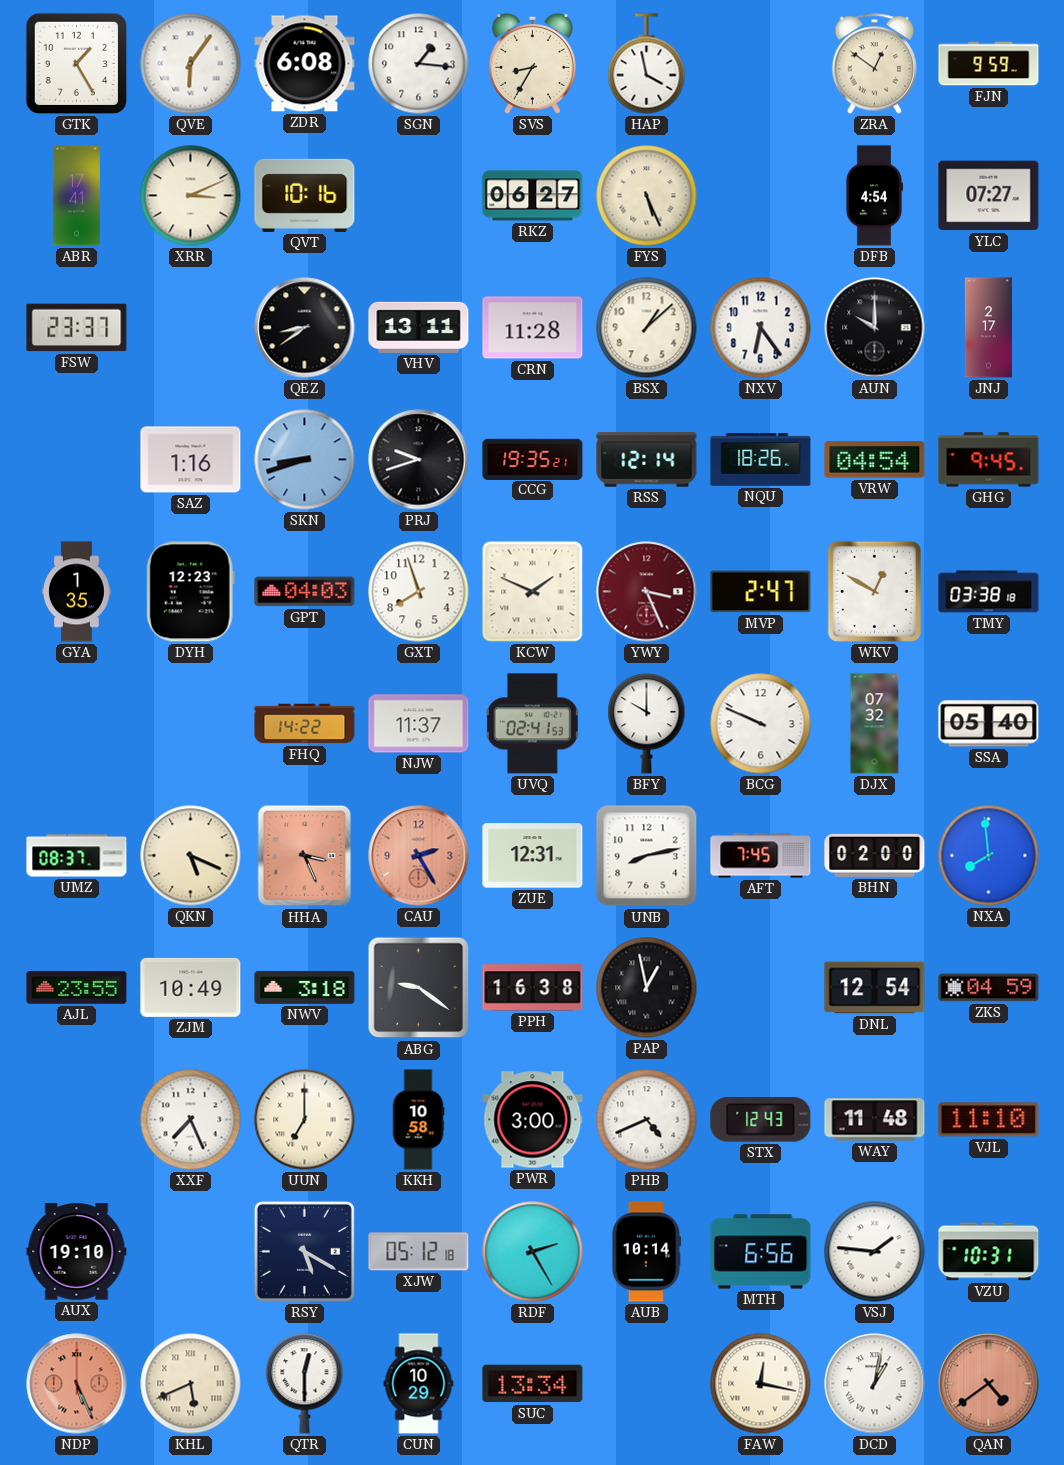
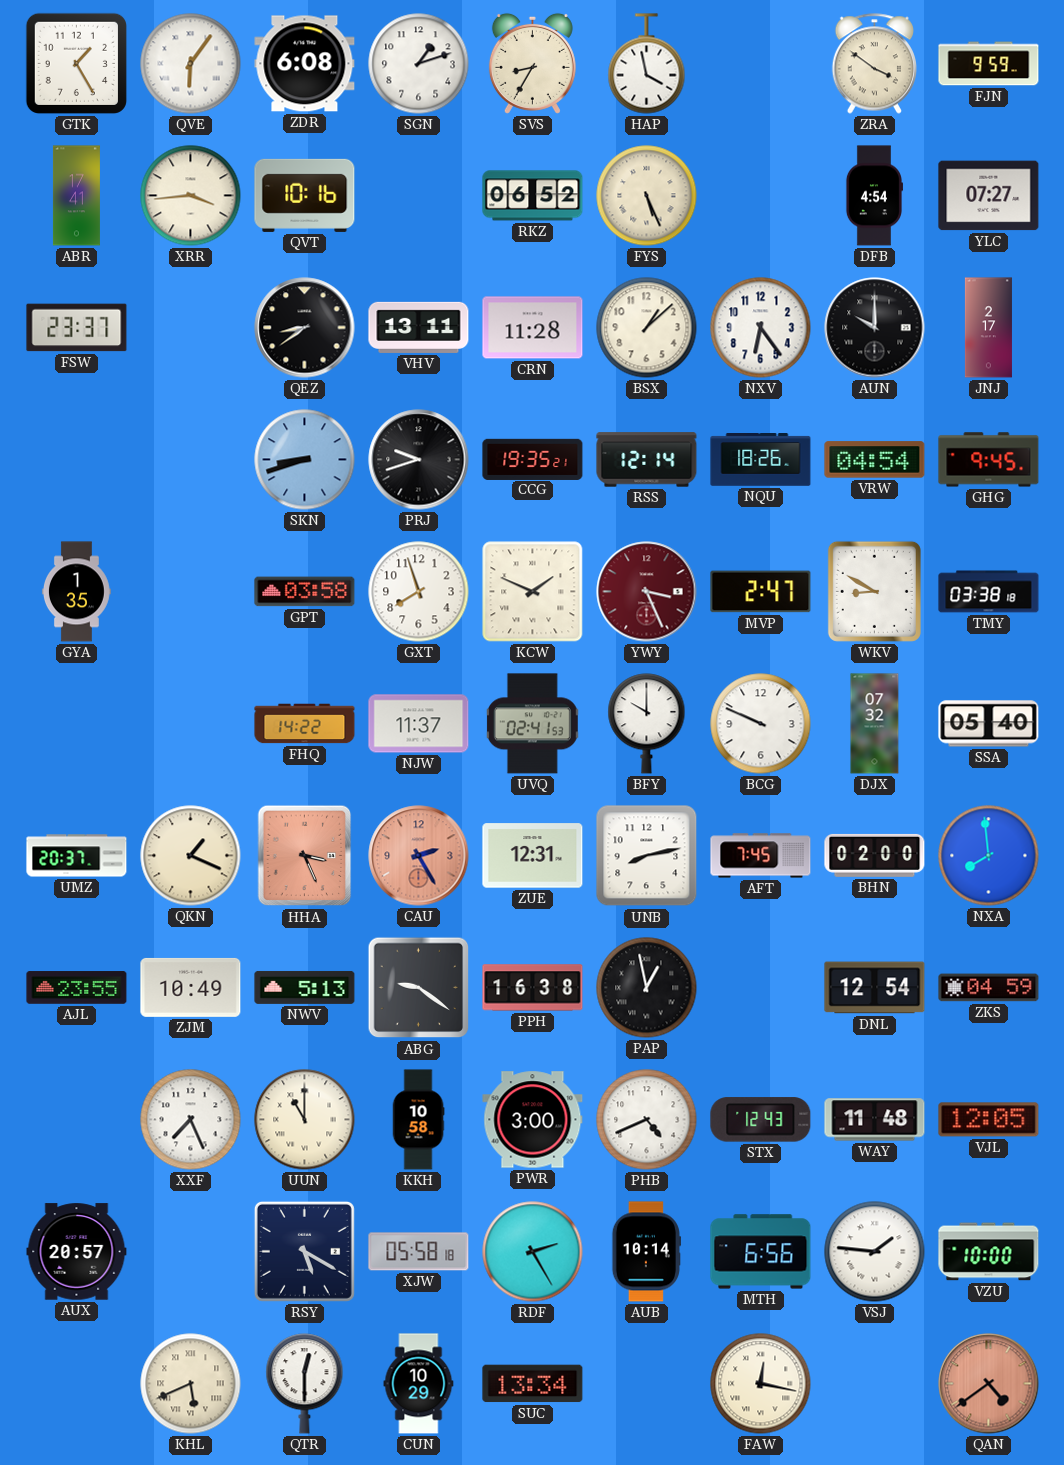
SGN: 1:16 -> 1:12 (419, 64)
ZRA: 12:51 -> 3:51 (874, 64)
XRR: 3:11 -> 3:44 (191, 196)
RKZ: 06:27 -> 06:52 (533, 196)
SAZ: 1:16 -> none (191, 460)
DYH: 12:23 -> none (190, 592)
GPT: 04:03 -> 03:58 (305, 592)
WKV: 12:50 -> 8:50 (874, 591)
UMZ: 08:37 -> 20:37 (77, 856)
QKN: 5:19 -> 1:19 (191, 856)
NWV: 3:18 -> 5:13 (305, 987)
UUN: 7:00 -> 11:00 (305, 1120)
VJL: 11:10 -> 12:05 (989, 1120)
AUX: 19:10 -> 20:57 (77, 1252)
XJW: 05:12 -> 05:58 (419, 1252)
VZU: 10:31 -> 10:00 (989, 1252)
NDP: 5:26 -> none (77, 1384)
DCD: 1:02 -> none (875, 1384)
